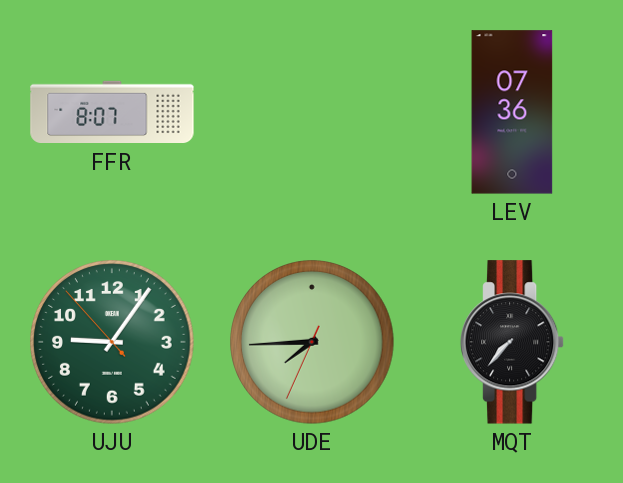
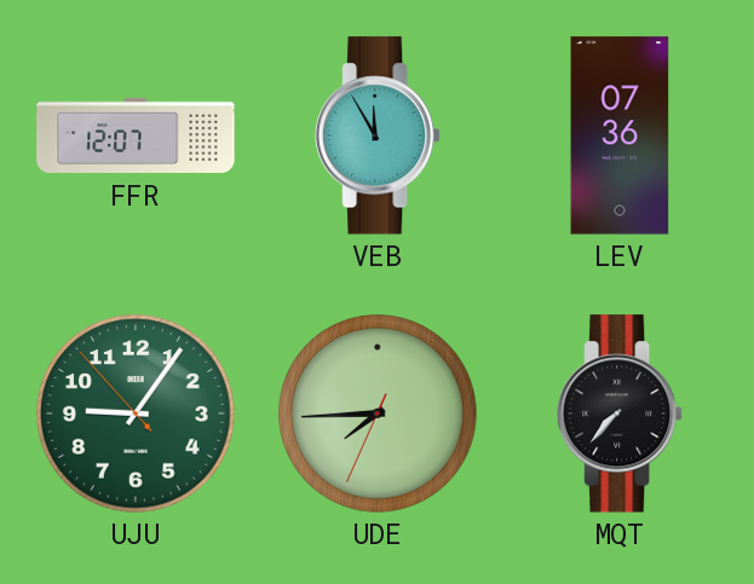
FFR: 8:07 -> 12:07 (136, 135)
VEB: none -> 11:55 (378, 135)
